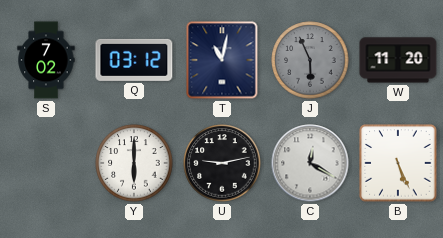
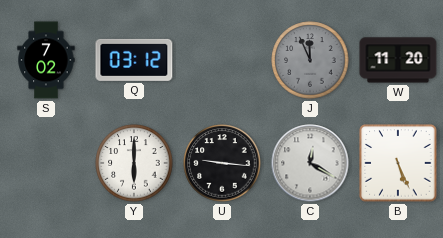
T: 11:02 -> none (222, 60)
J: 5:56 -> 11:56 (310, 60)
U: 9:13 -> 9:16 (222, 163)
